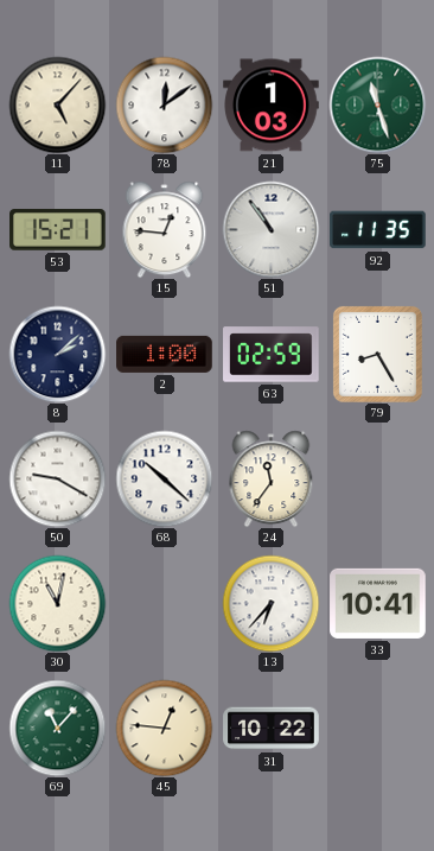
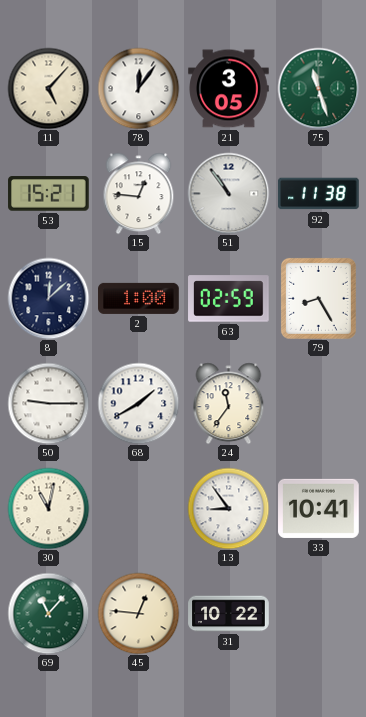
78: 12:09 -> 12:06 (138, 88)
21: 1:03 -> 3:05 (229, 89)
92: 11:35 -> 11:38 (319, 194)
8: 2:08 -> 12:08 (48, 298)
50: 9:20 -> 9:15 (48, 403)
68: 10:22 -> 1:40 (138, 403)
13: 6:37 -> 8:54 (228, 508)
